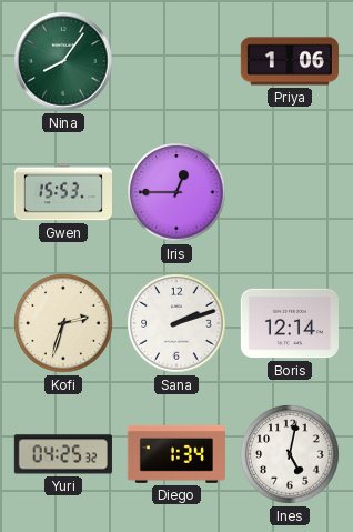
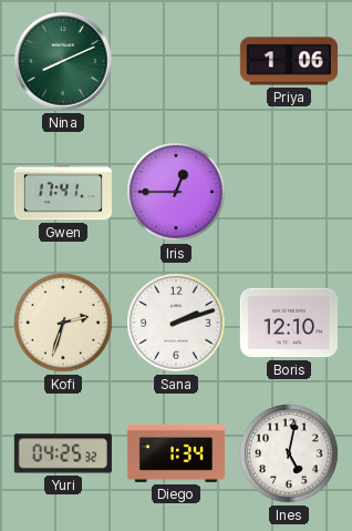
Nina: 8:06 -> 8:11 (63, 61)
Gwen: 15:53 -> 17:41 (62, 192)
Boris: 12:14 -> 12:10 (289, 323)
